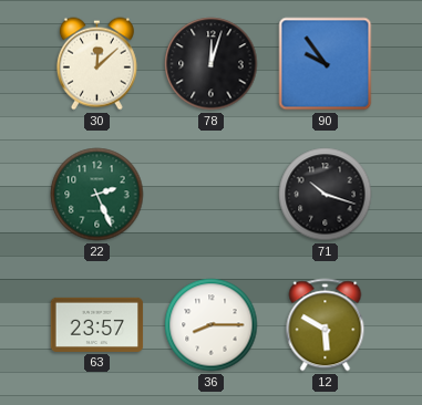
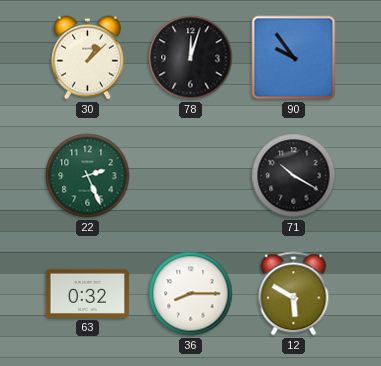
30: 12:08 -> 1:08 (87, 58)
71: 10:18 -> 10:20 (294, 176)
63: 23:57 -> 0:32 (88, 293)
